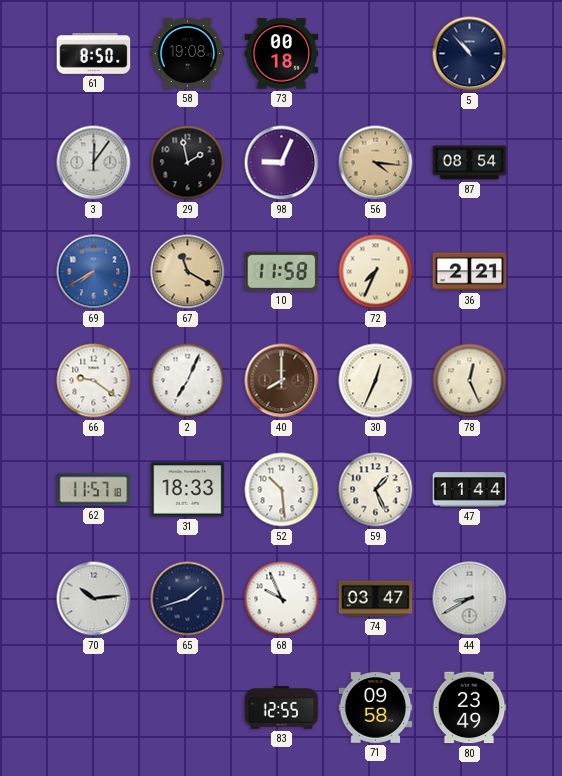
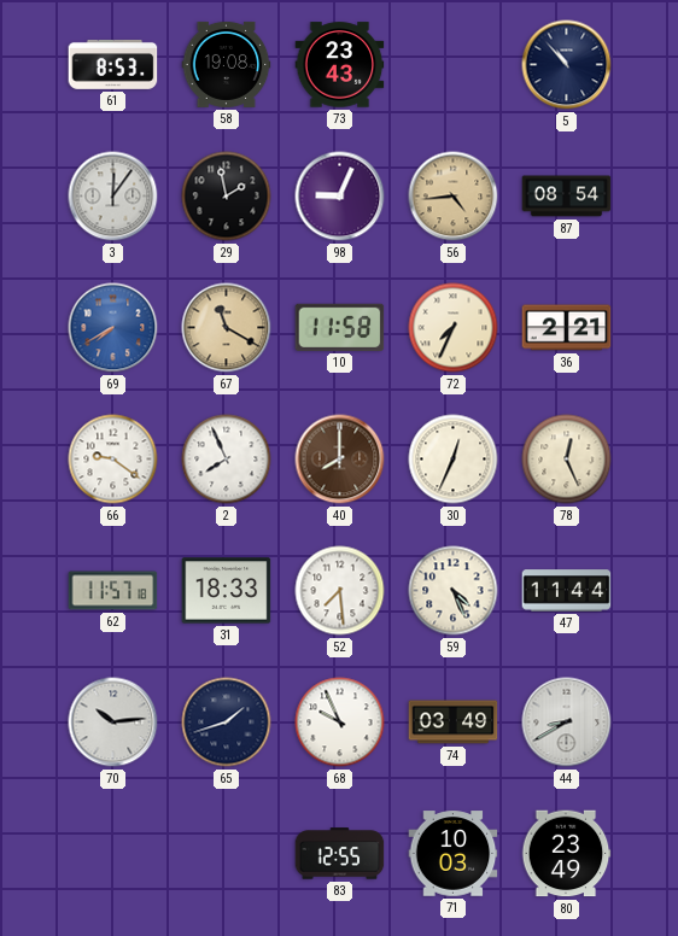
61: 8:50 -> 8:53 (113, 65)
73: 00:18 -> 23:43 (340, 65)
56: 4:16 -> 4:44 (454, 197)
2: 7:04 -> 7:56 (227, 460)
52: 10:29 -> 7:29 (340, 591)
59: 1:26 -> 4:26 (454, 591)
74: 03:47 -> 03:49 (454, 723)
71: 09:58 -> 10:03 (454, 854)
